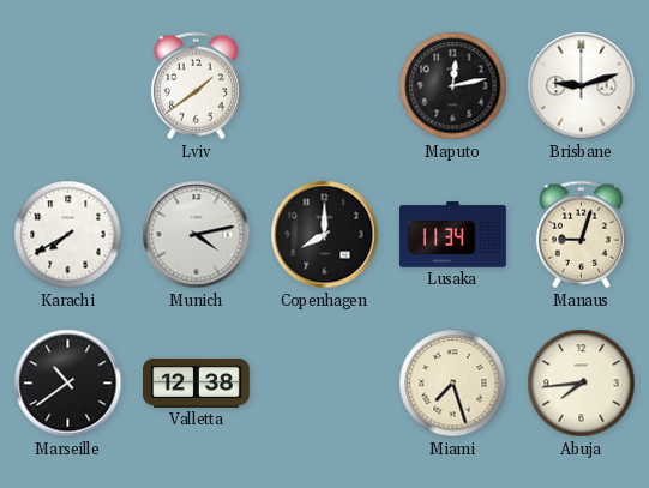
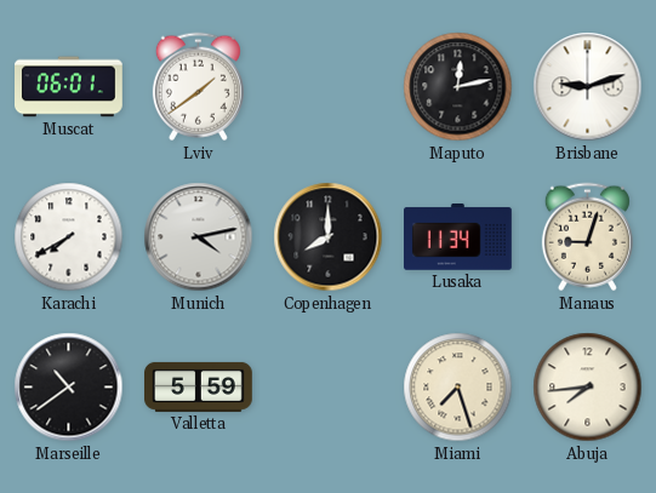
Muscat: none -> 06:01 (69, 87)
Valletta: 12:38 -> 5:59 (199, 386)
